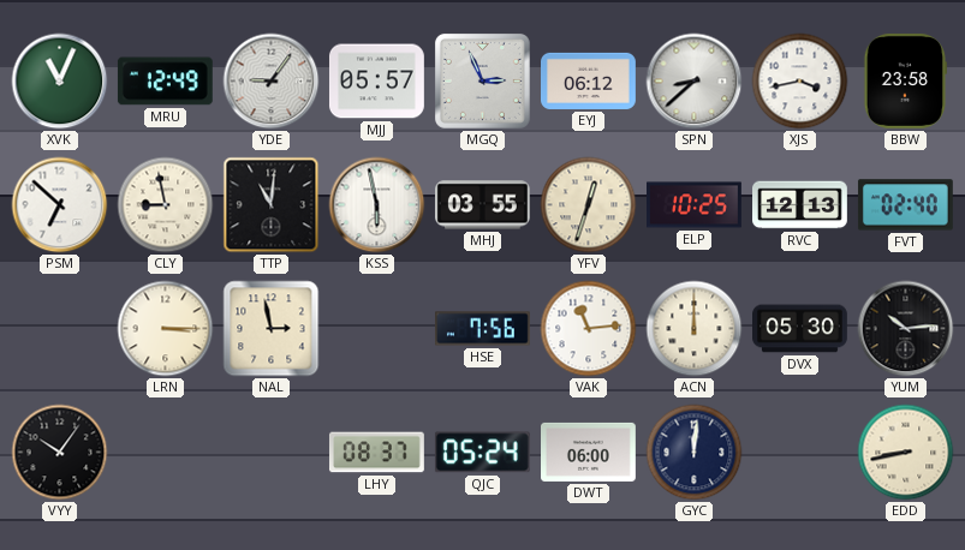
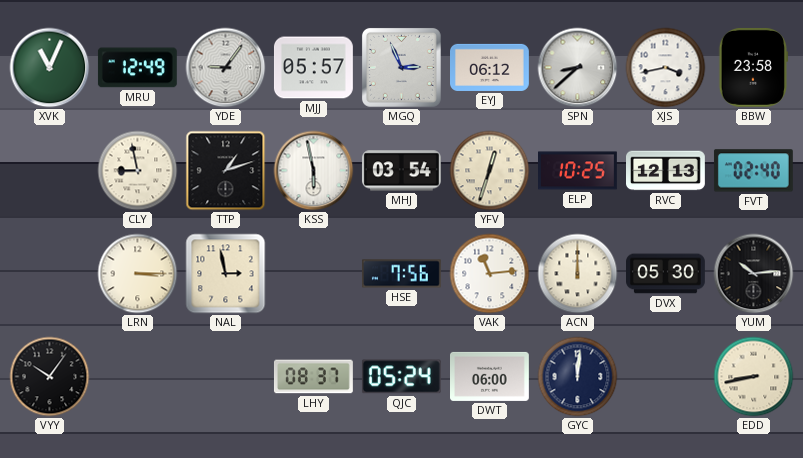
PSM: 6:52 -> none (60, 205)
TTP: 11:01 -> 1:12 (226, 171)
MHJ: 03:55 -> 03:54 (401, 171)
